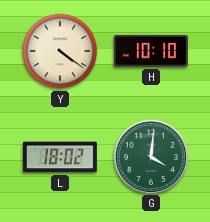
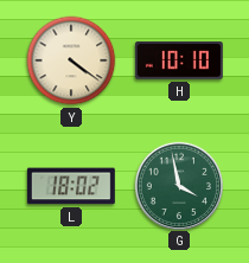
G: 4:01 -> 3:58 (178, 185)
